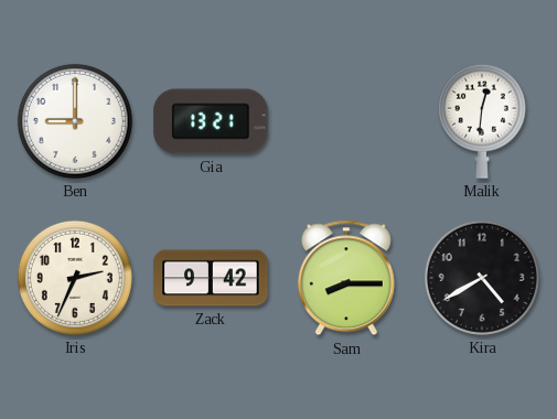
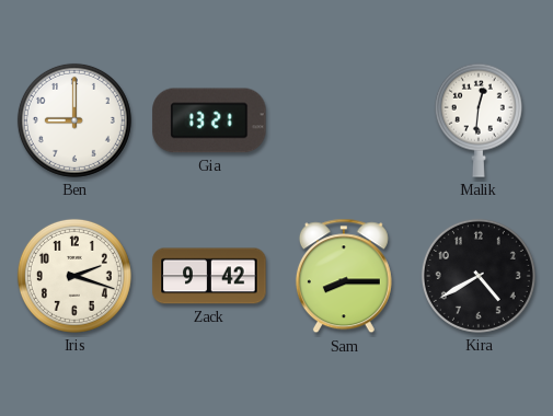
Iris: 2:34 -> 2:18 (74, 276)
